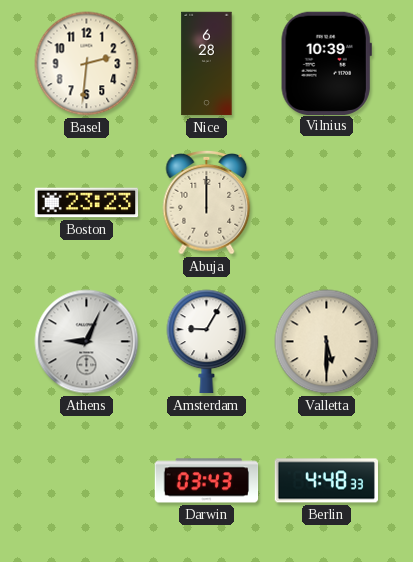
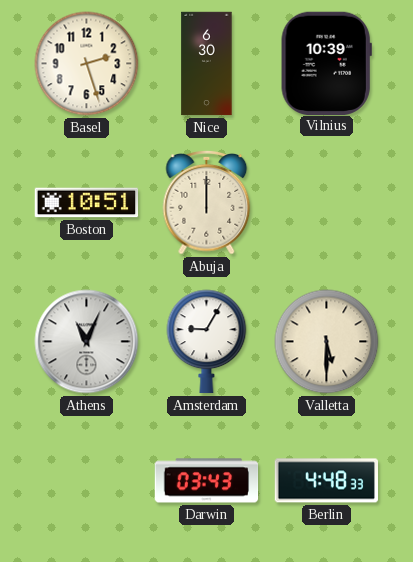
Basel: 2:31 -> 2:27 (87, 64)
Nice: 6:28 -> 6:30 (207, 64)
Boston: 23:23 -> 10:51 (87, 203)
Athens: 9:04 -> 11:04 (87, 342)
